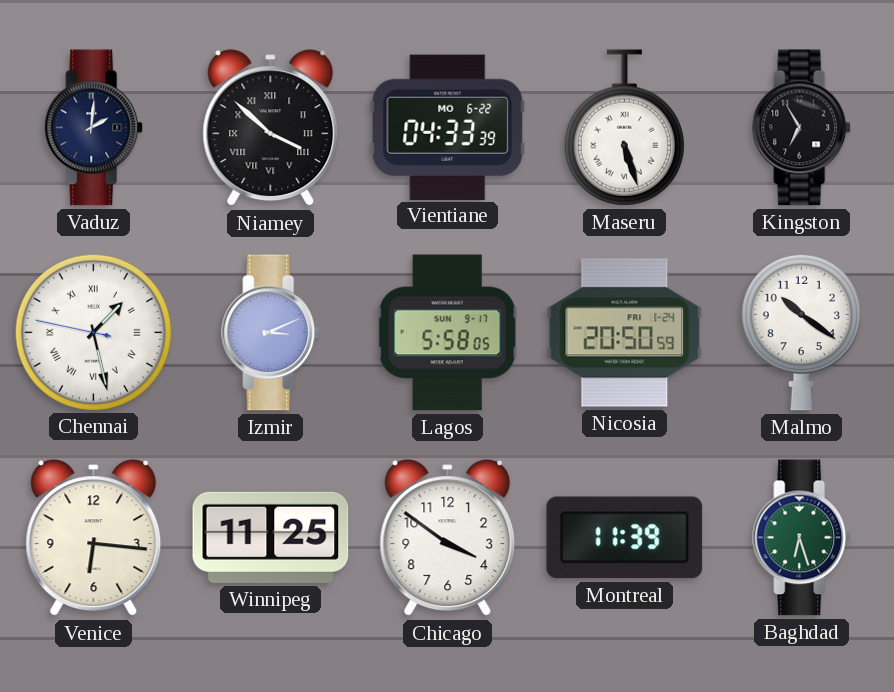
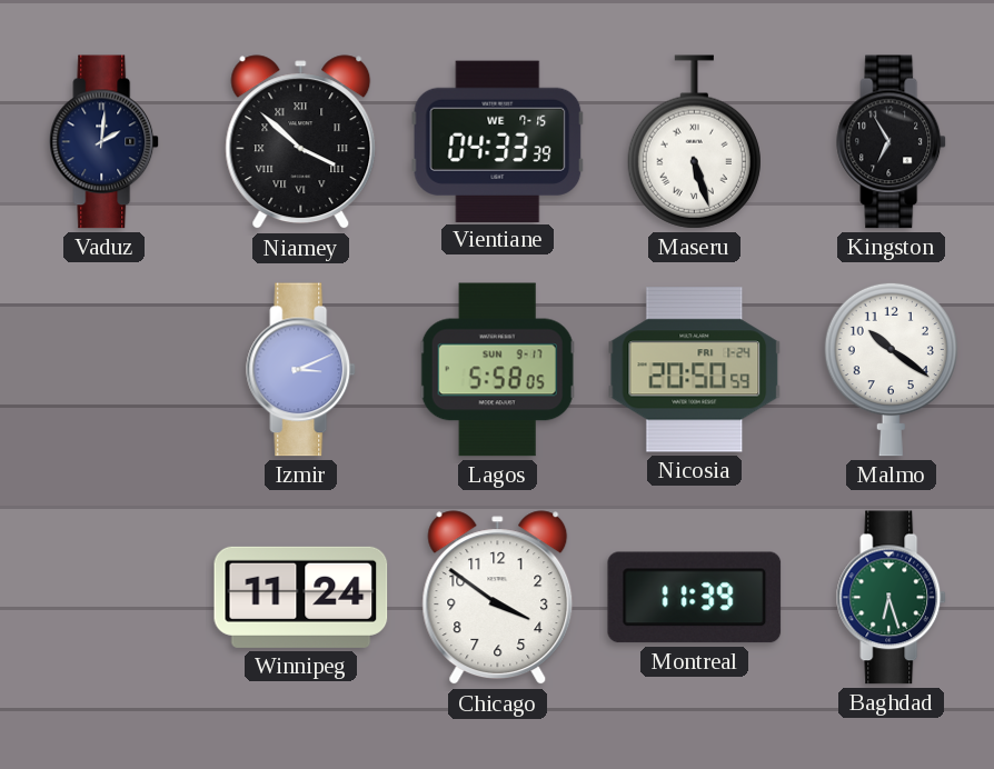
Vientiane date: MO 6-22 -> WE 7-15 (498, 141)
Chennai: 1:27 -> none (93, 332)
Venice: 6:16 -> none (94, 538)
Winnipeg: 11:25 -> 11:24 (301, 597)
